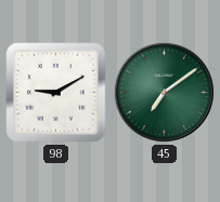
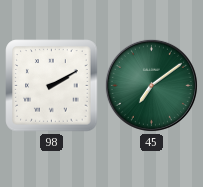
98: 9:10 -> 2:10 (52, 86)
